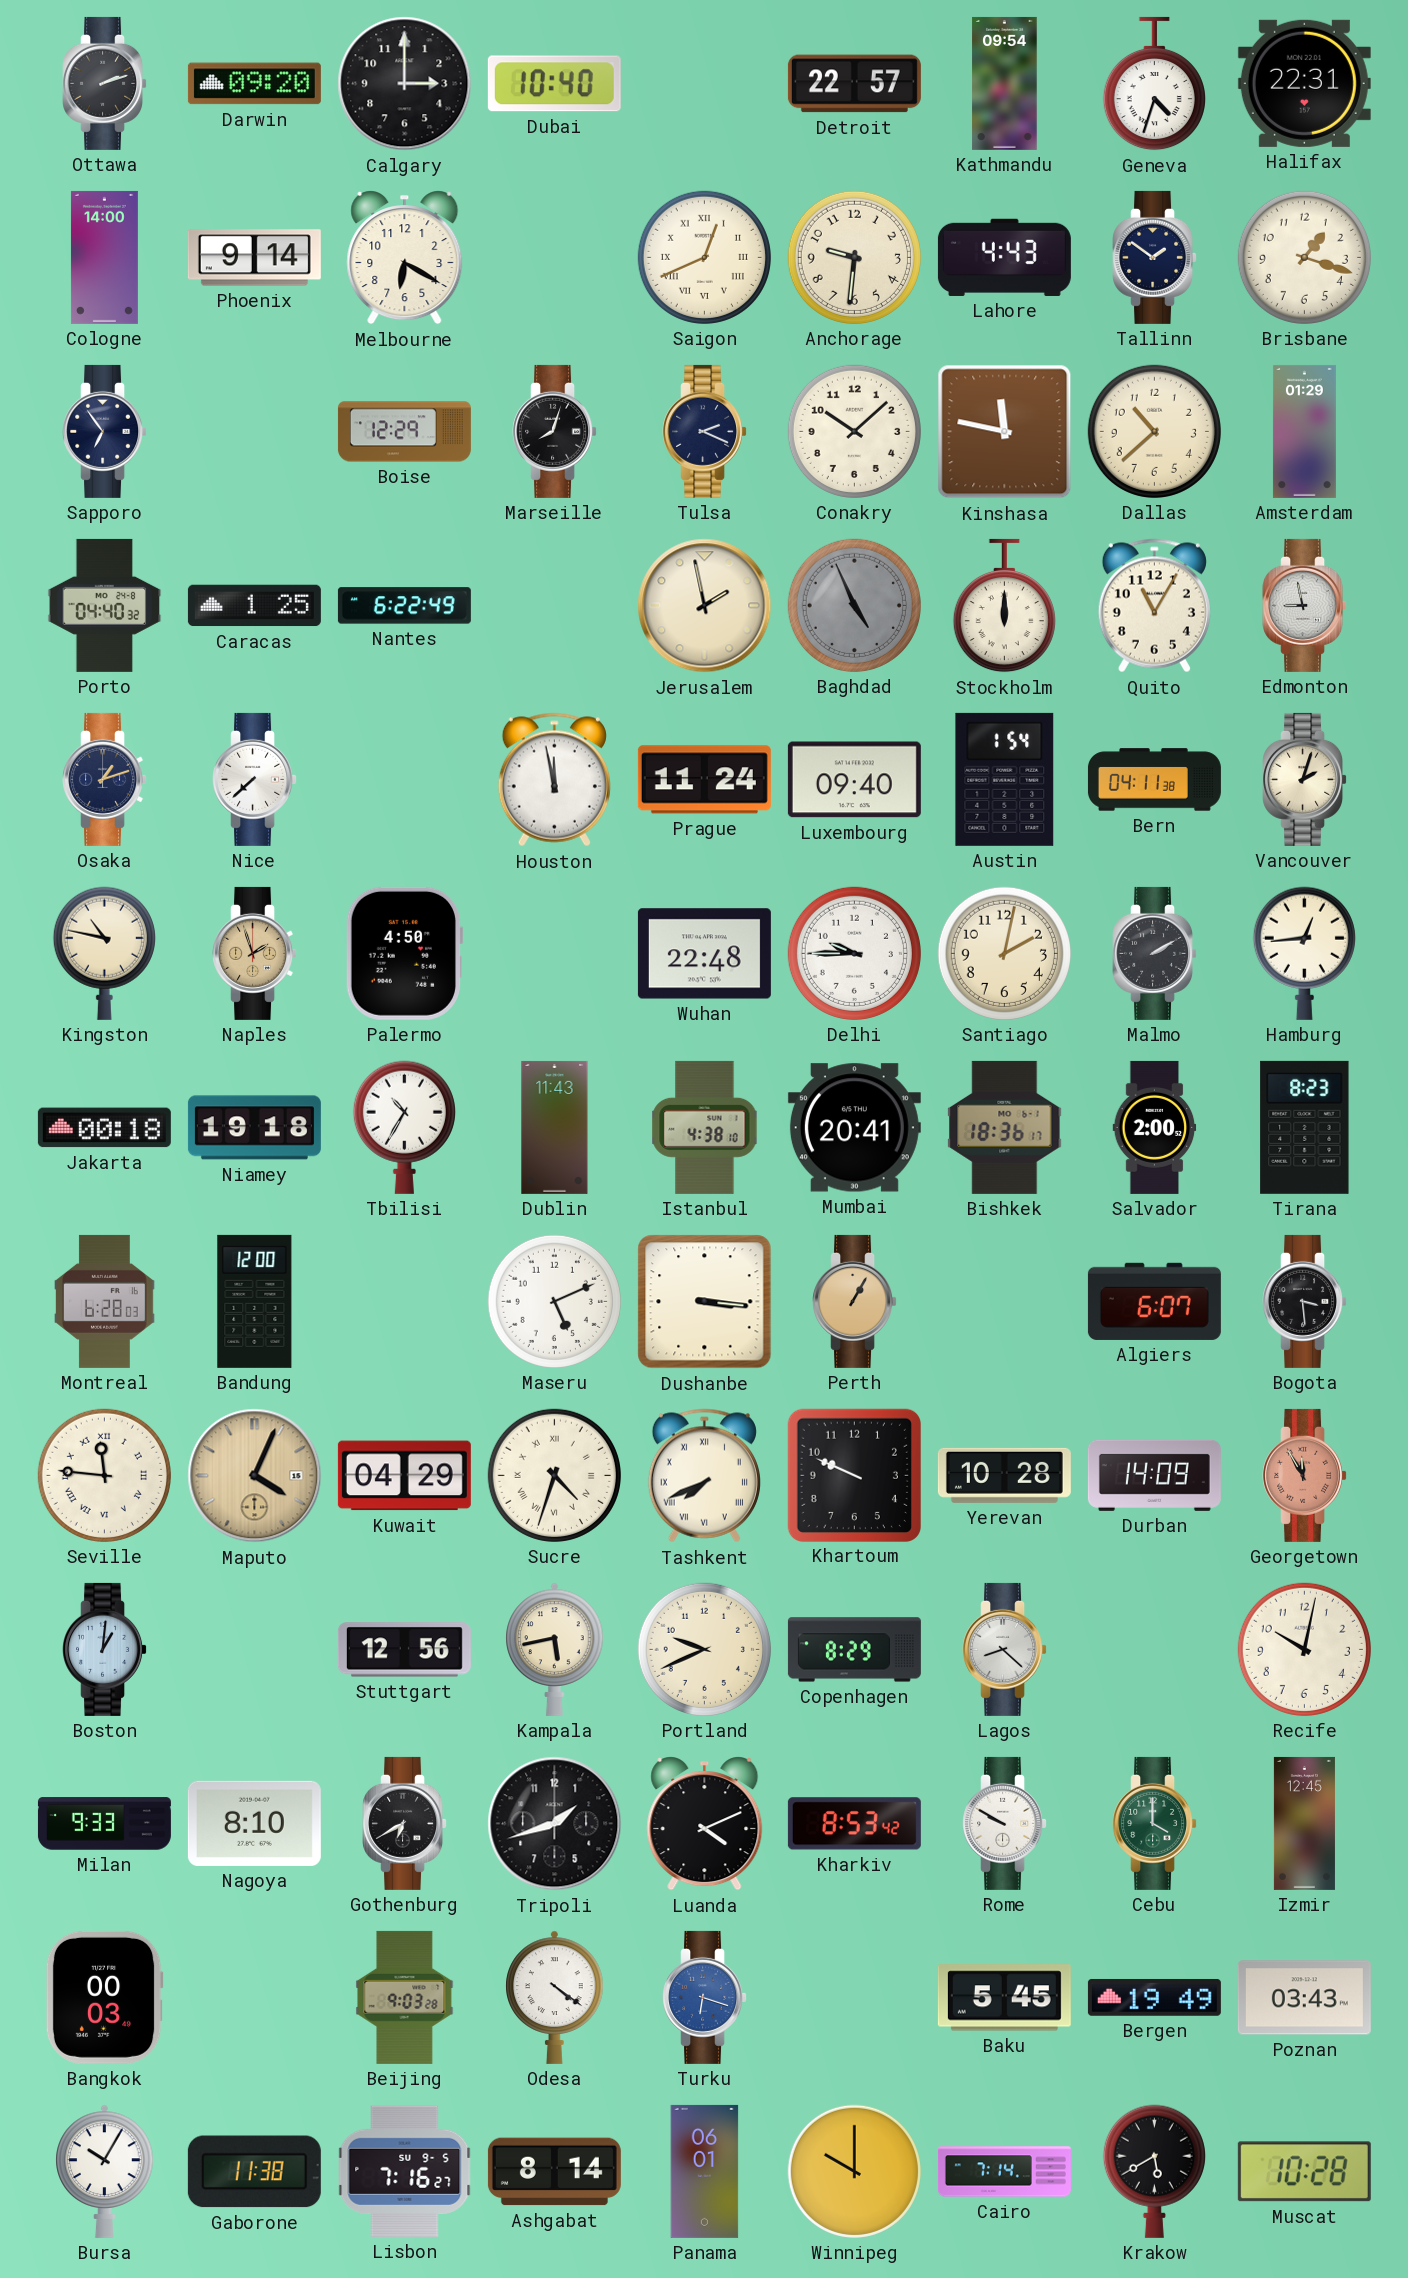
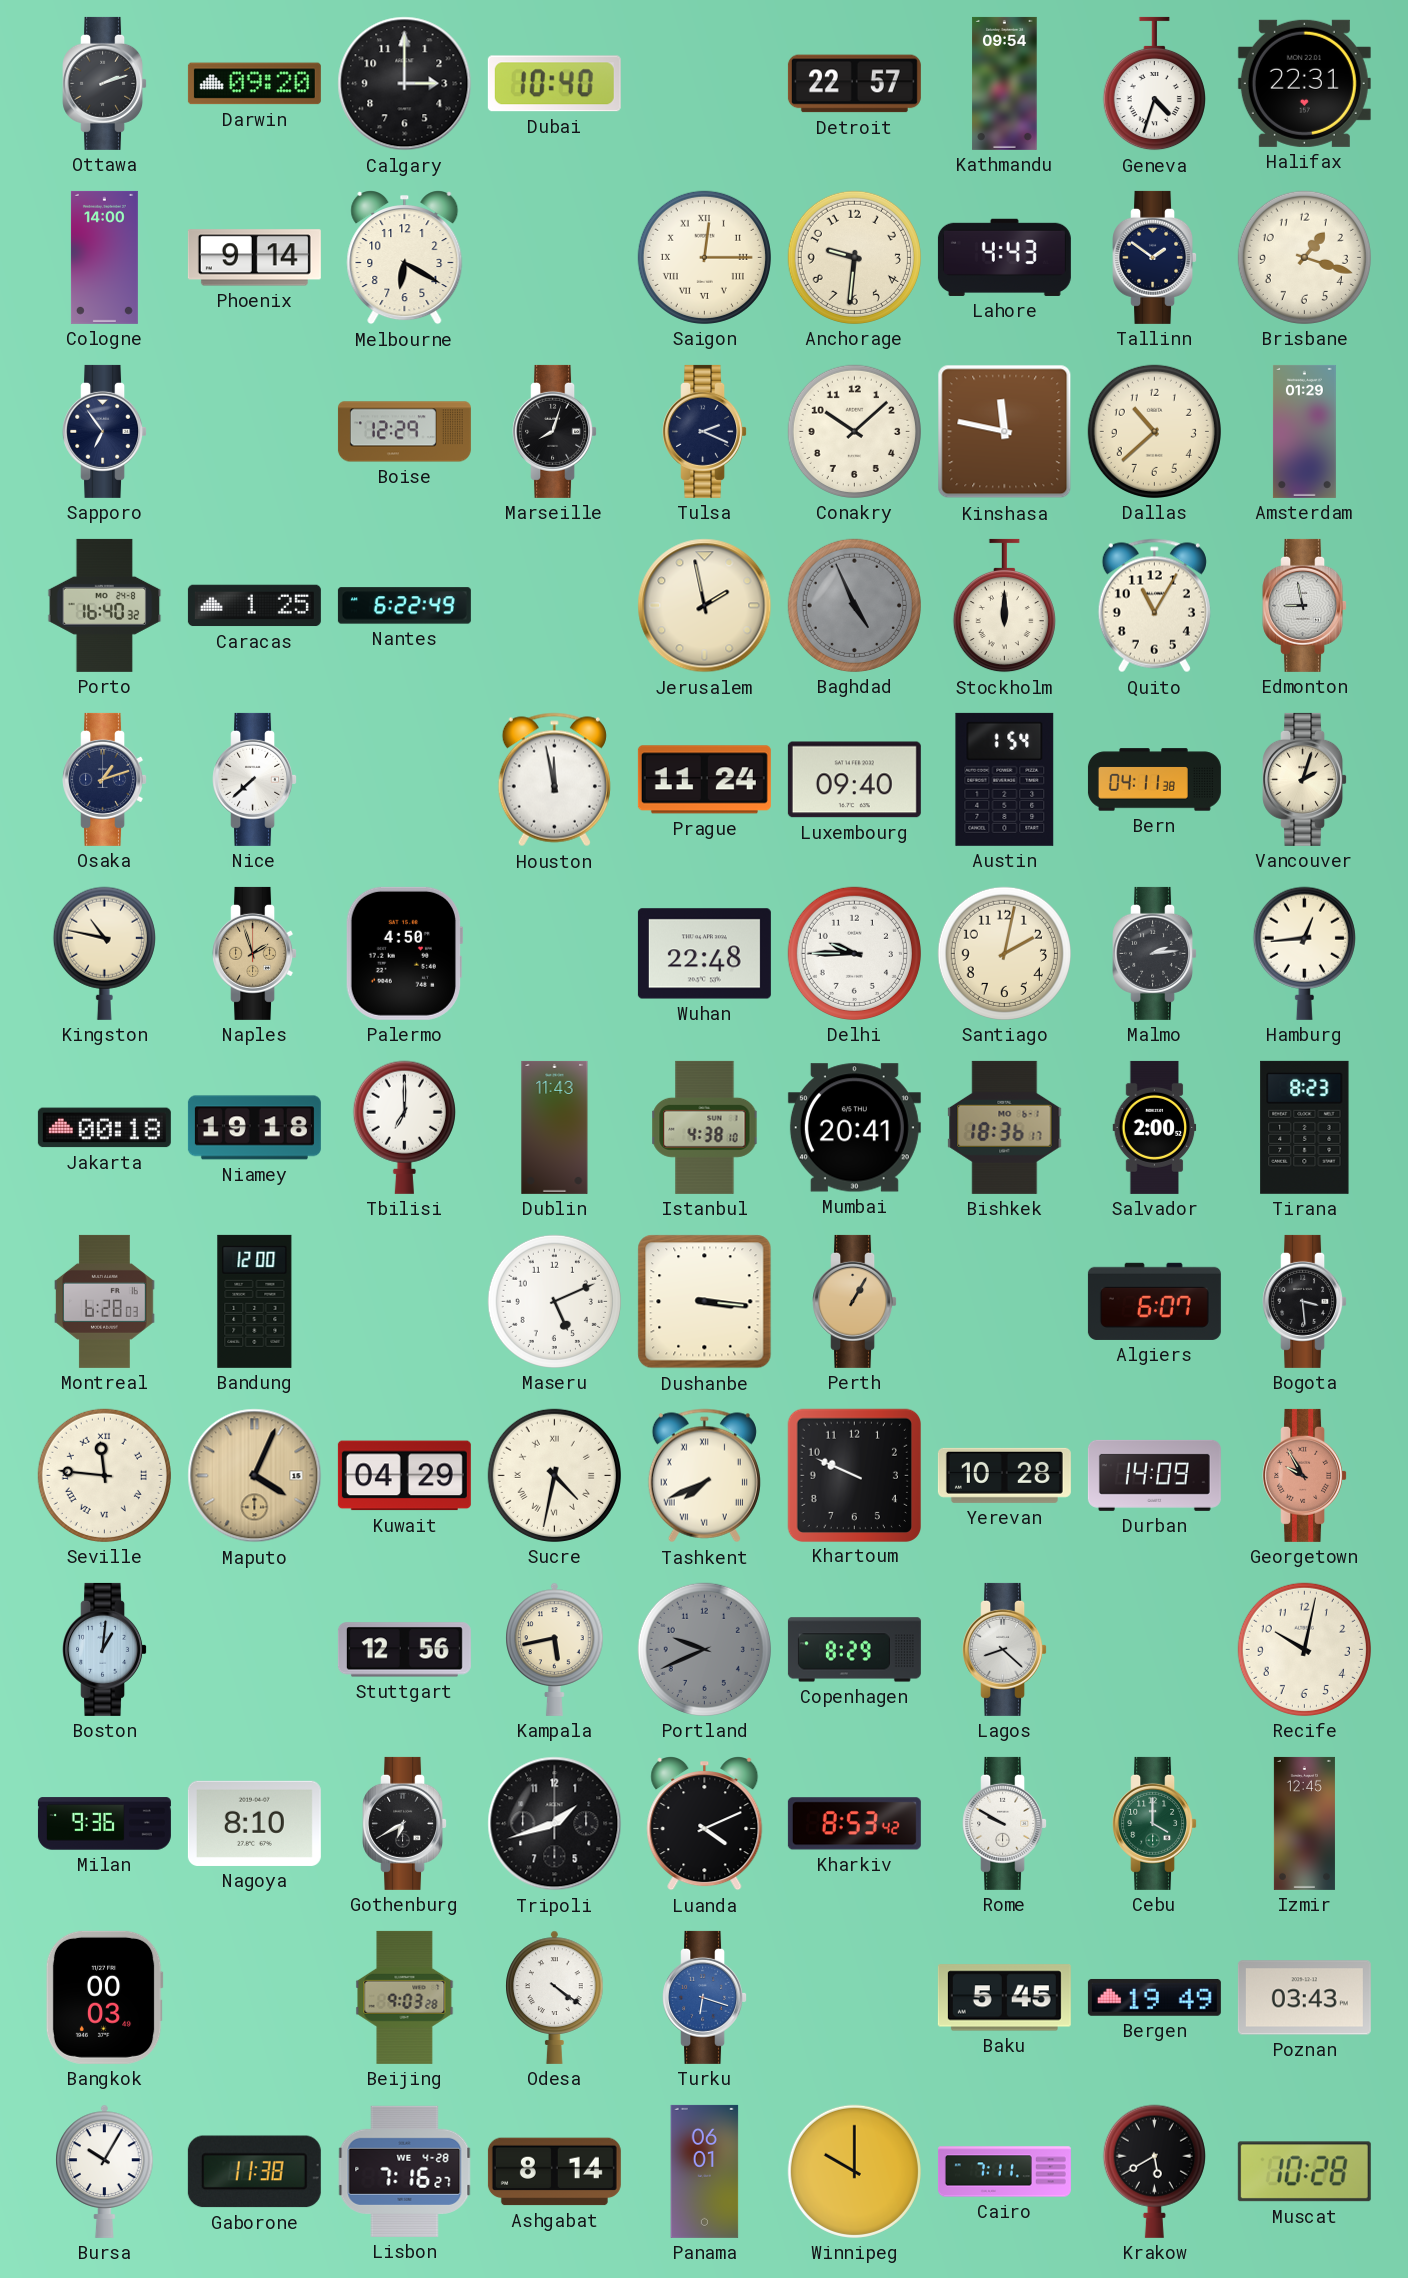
Saigon: 12:41 -> 12:15 (704, 257)
Porto: 04:40 -> 16:40 (105, 605)
Malmo: 2:10 -> 2:14 (1155, 953)
Tbilisi: 10:35 -> 7:00 (404, 1127)
Sucre: 4:33 -> 4:32 (554, 1475)
Georgetown: 11:55 -> 9:55 (1305, 1475)
Portland dial: cream -> grey (704, 1649)
Milan: 9:33 -> 9:36 (104, 1824)
Lisbon date: SU 9-5 -> WE 4-28 (405, 2171)
Cairo: 7:14 -> 7:11 (1004, 2172)
